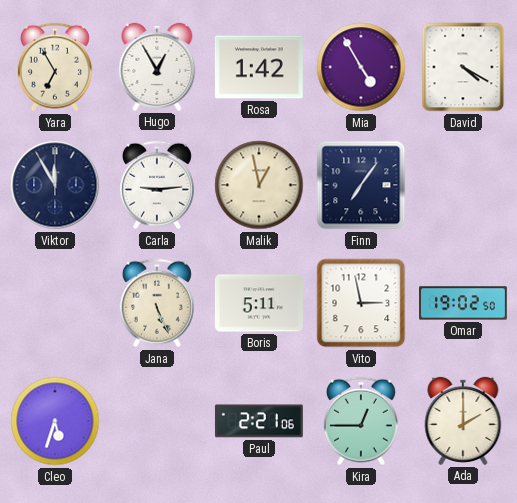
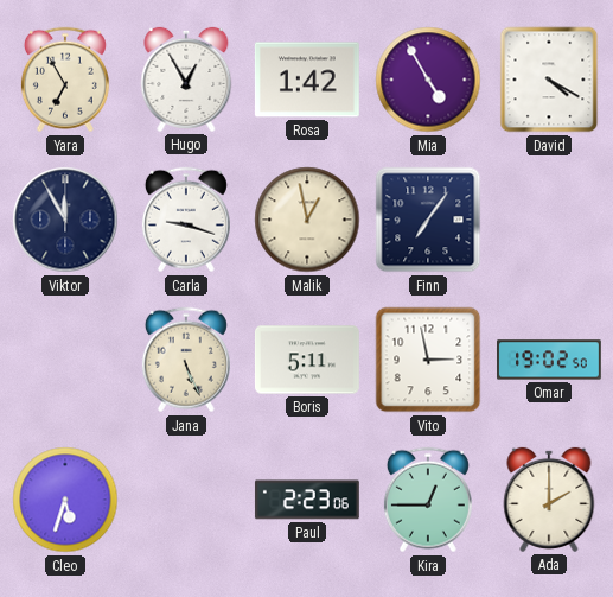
Carla: 9:14 -> 9:18 (186, 220)
Paul: 2:21 -> 2:23 (307, 500)
